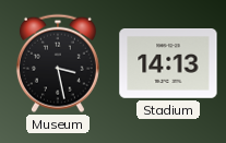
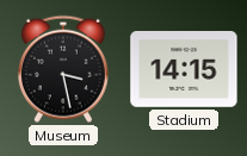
Stadium: 14:13 -> 14:15 (184, 70)
